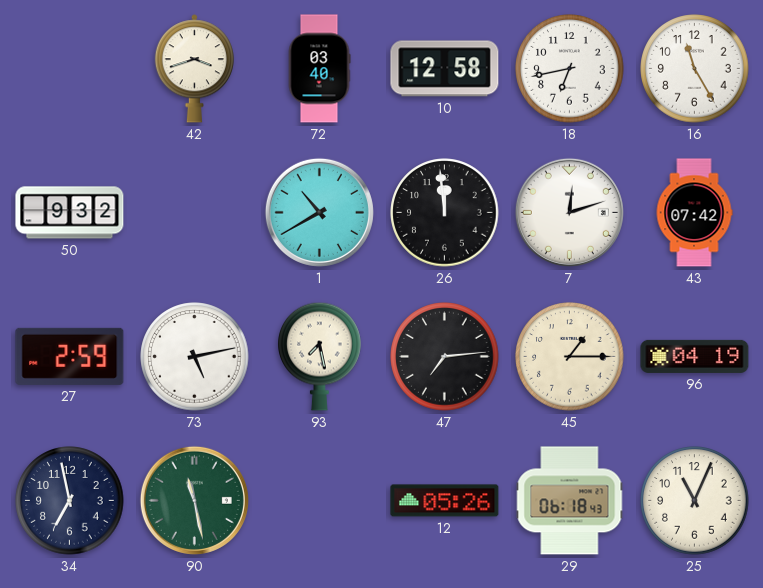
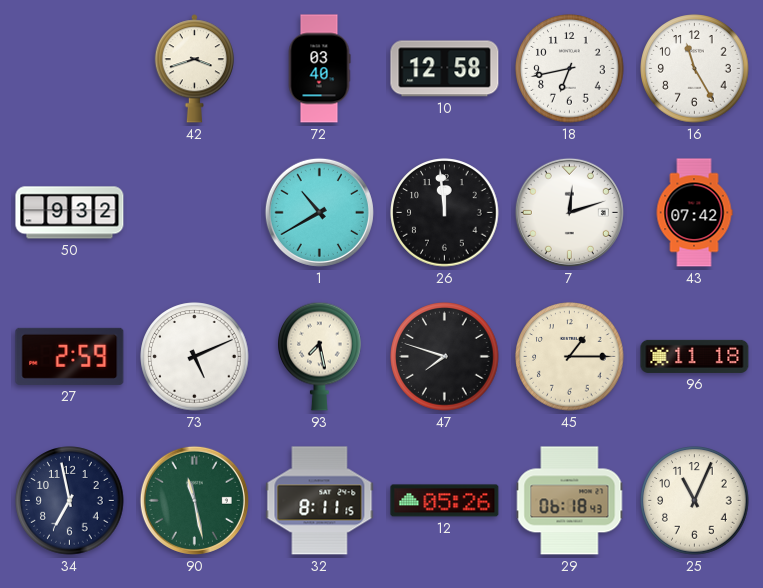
73: 5:13 -> 5:11 (195, 357)
47: 7:14 -> 7:48 (445, 357)
96: 04:19 -> 11:18 (695, 356)
32: none -> 8:11 (320, 501)
